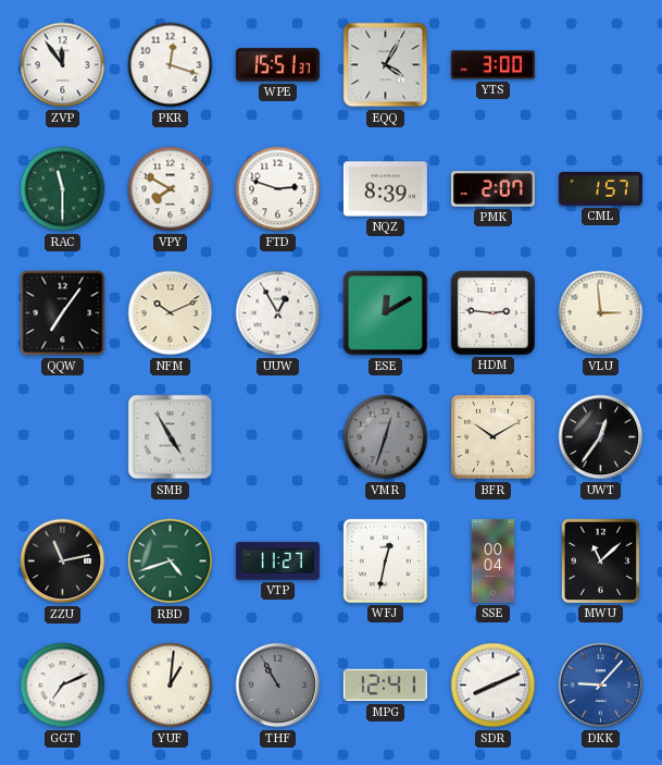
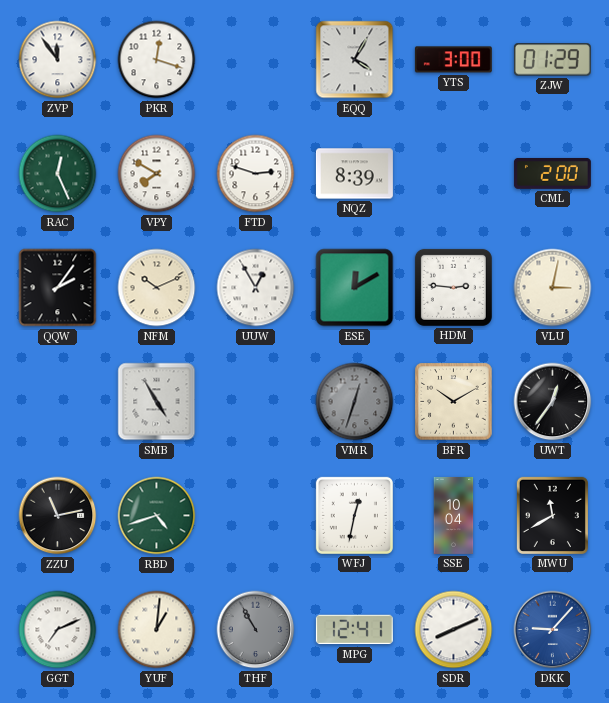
WPE: 15:51 -> none (277, 65)
ZJW: none -> 01:29 (552, 60)
RAC: 11:30 -> 12:26 (58, 174)
PMK: 2:07 -> none (492, 189)
CML: 1:57 -> 2:00 (552, 174)
QQW: 7:06 -> 2:06 (58, 288)
VLU: 2:59 -> 3:02 (553, 288)
VTP: 11:27 -> none (277, 562)
SSE: 00:04 -> 10:04 (454, 515)
MWU: 11:08 -> 11:40 (552, 515)
